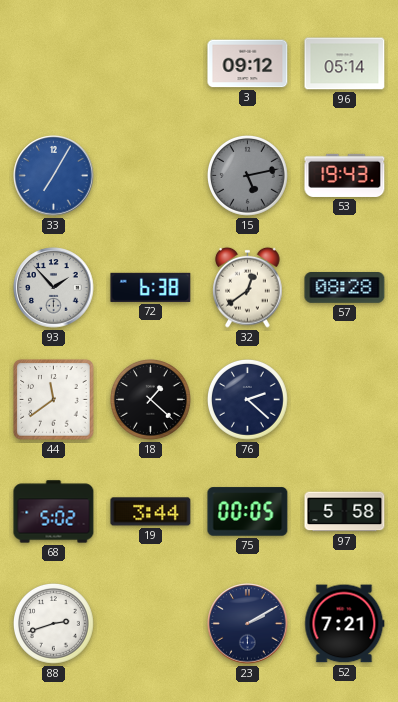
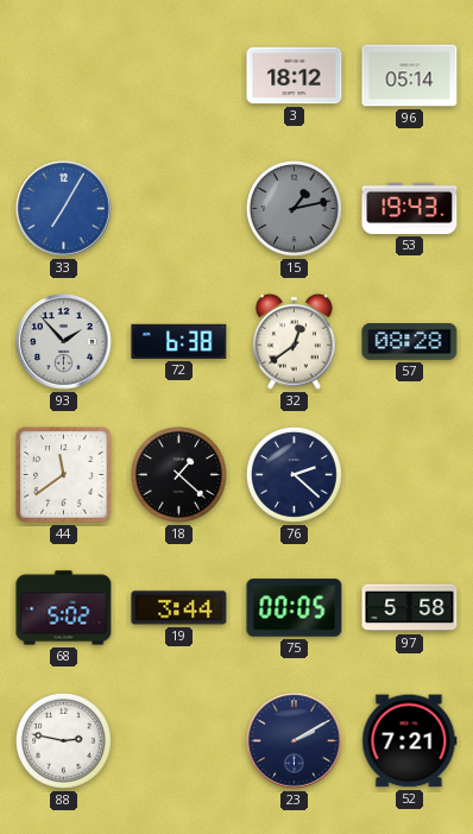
3: 09:12 -> 18:12 (295, 76)
15: 5:13 -> 1:13 (295, 209)
88: 2:42 -> 2:47 (64, 741)
